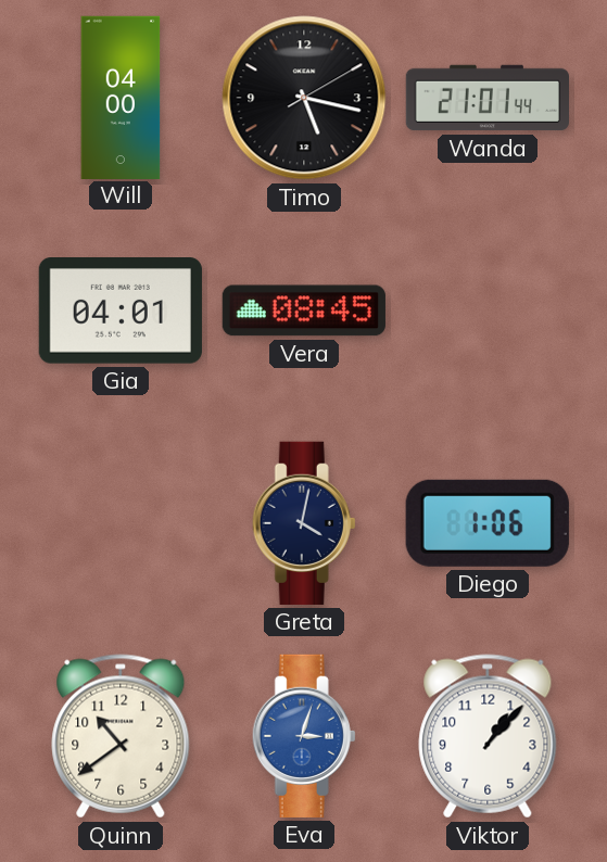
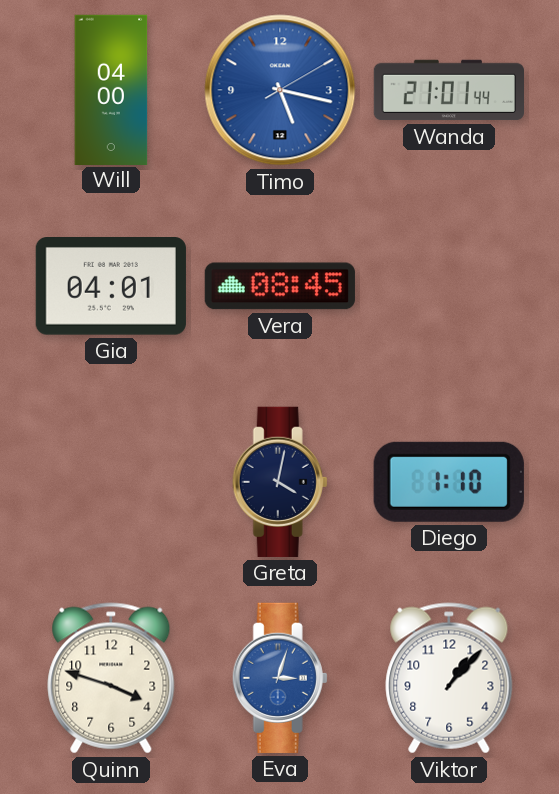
Timo dial: black -> blue (280, 90)
Diego: 1:06 -> 1:10 (449, 482)
Quinn: 10:39 -> 3:48 (111, 678)
